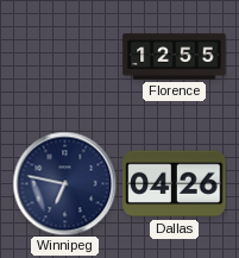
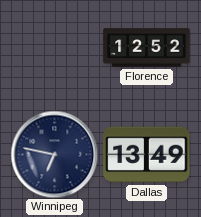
Florence: 12:55 -> 12:52 (147, 48)
Dallas: 04:26 -> 13:49 (147, 155)
